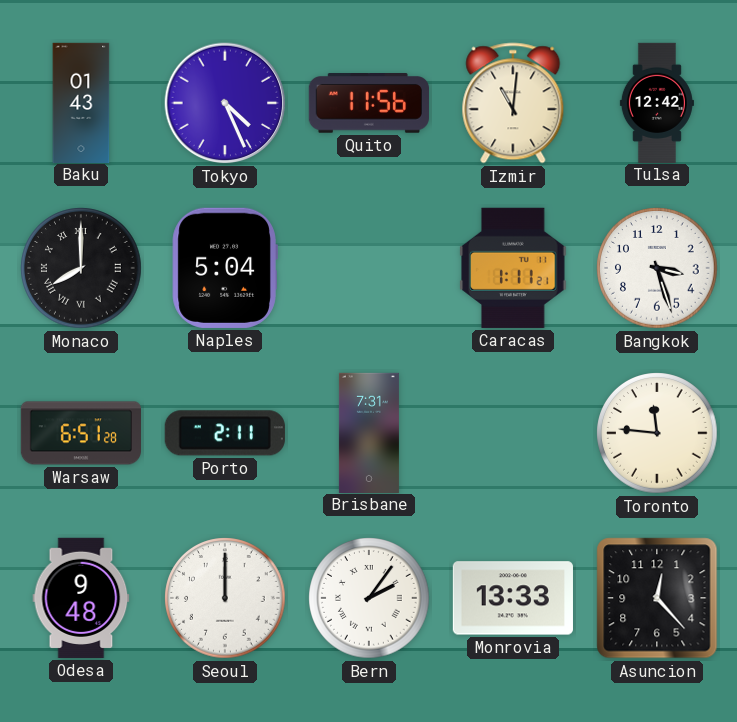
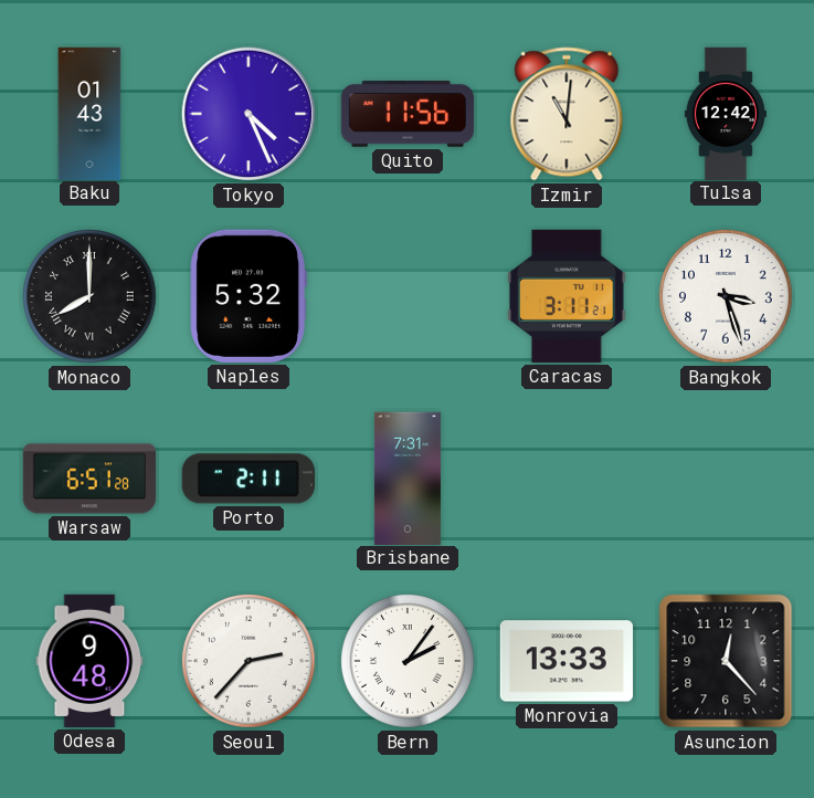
Naples: 5:04 -> 5:32 (249, 296)
Caracas: 1:11 -> 3:11 (567, 296)
Toronto: 11:46 -> none (657, 433)
Seoul: 12:00 -> 2:37 (249, 661)
